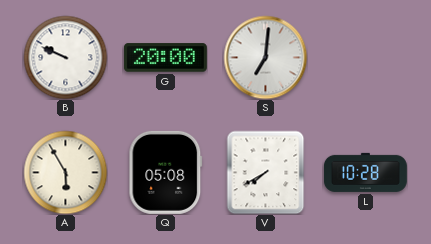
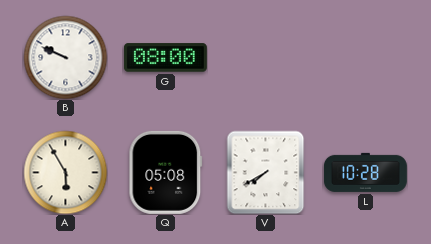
G: 20:00 -> 08:00 (165, 58)
S: 7:01 -> none (265, 57)
